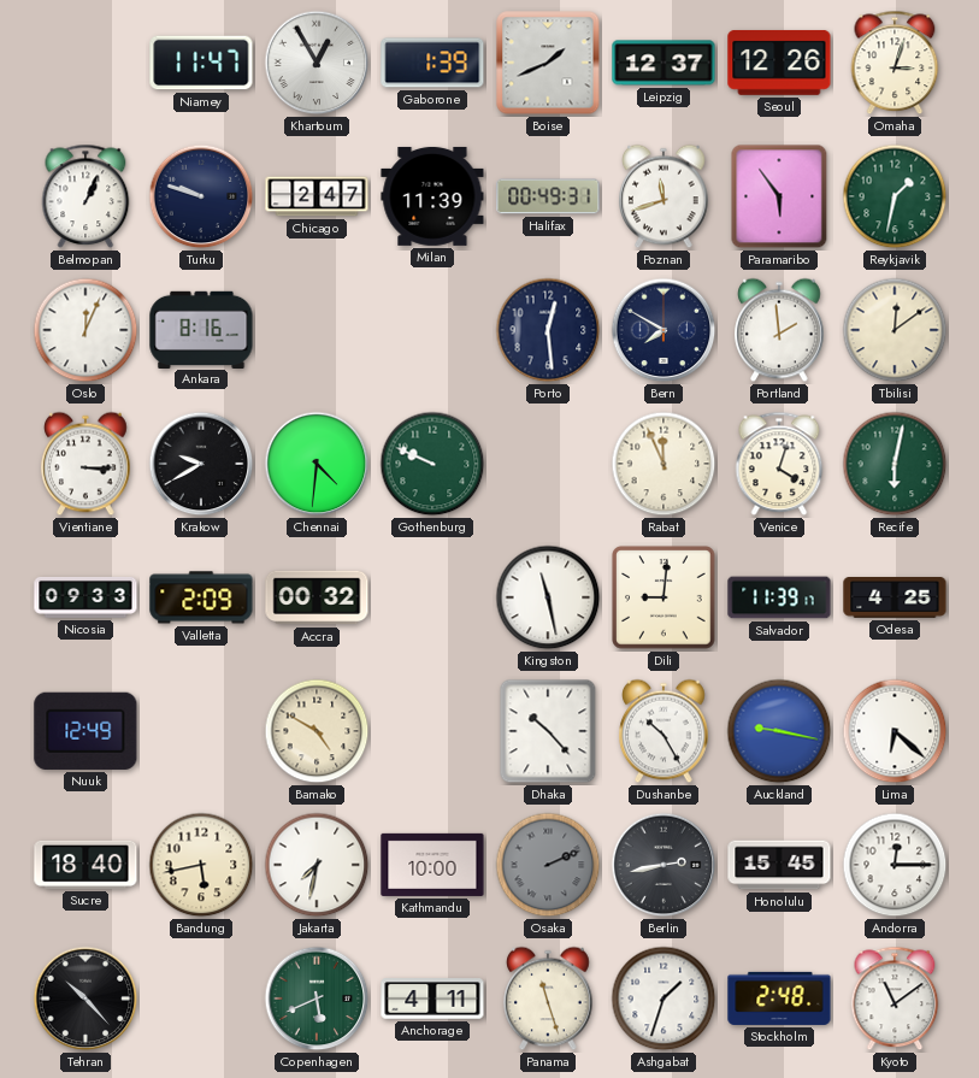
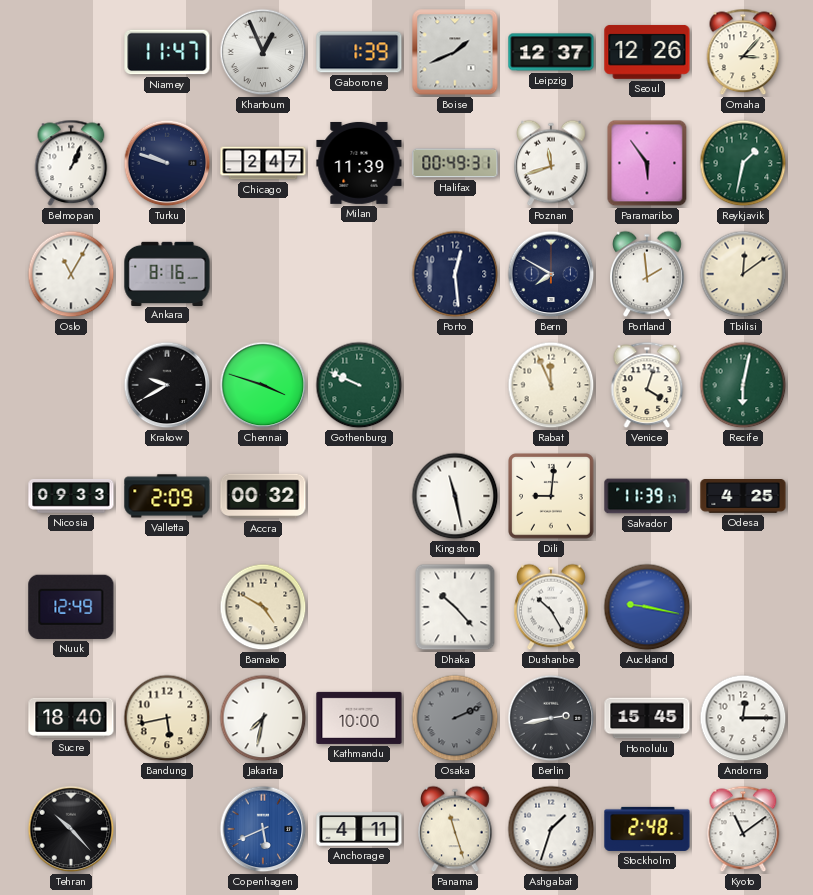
Khartoum: 12:55 -> 12:56 (263, 52)
Omaha: 3:03 -> 3:07 (743, 52)
Oslo: 12:04 -> 11:05 (71, 274)
Vientiane: 3:15 -> none (85, 464)
Chennai: 4:31 -> 3:48 (263, 385)
Lima: 6:22 -> none (895, 731)
Copenhagen dial: green -> blue (263, 829)
